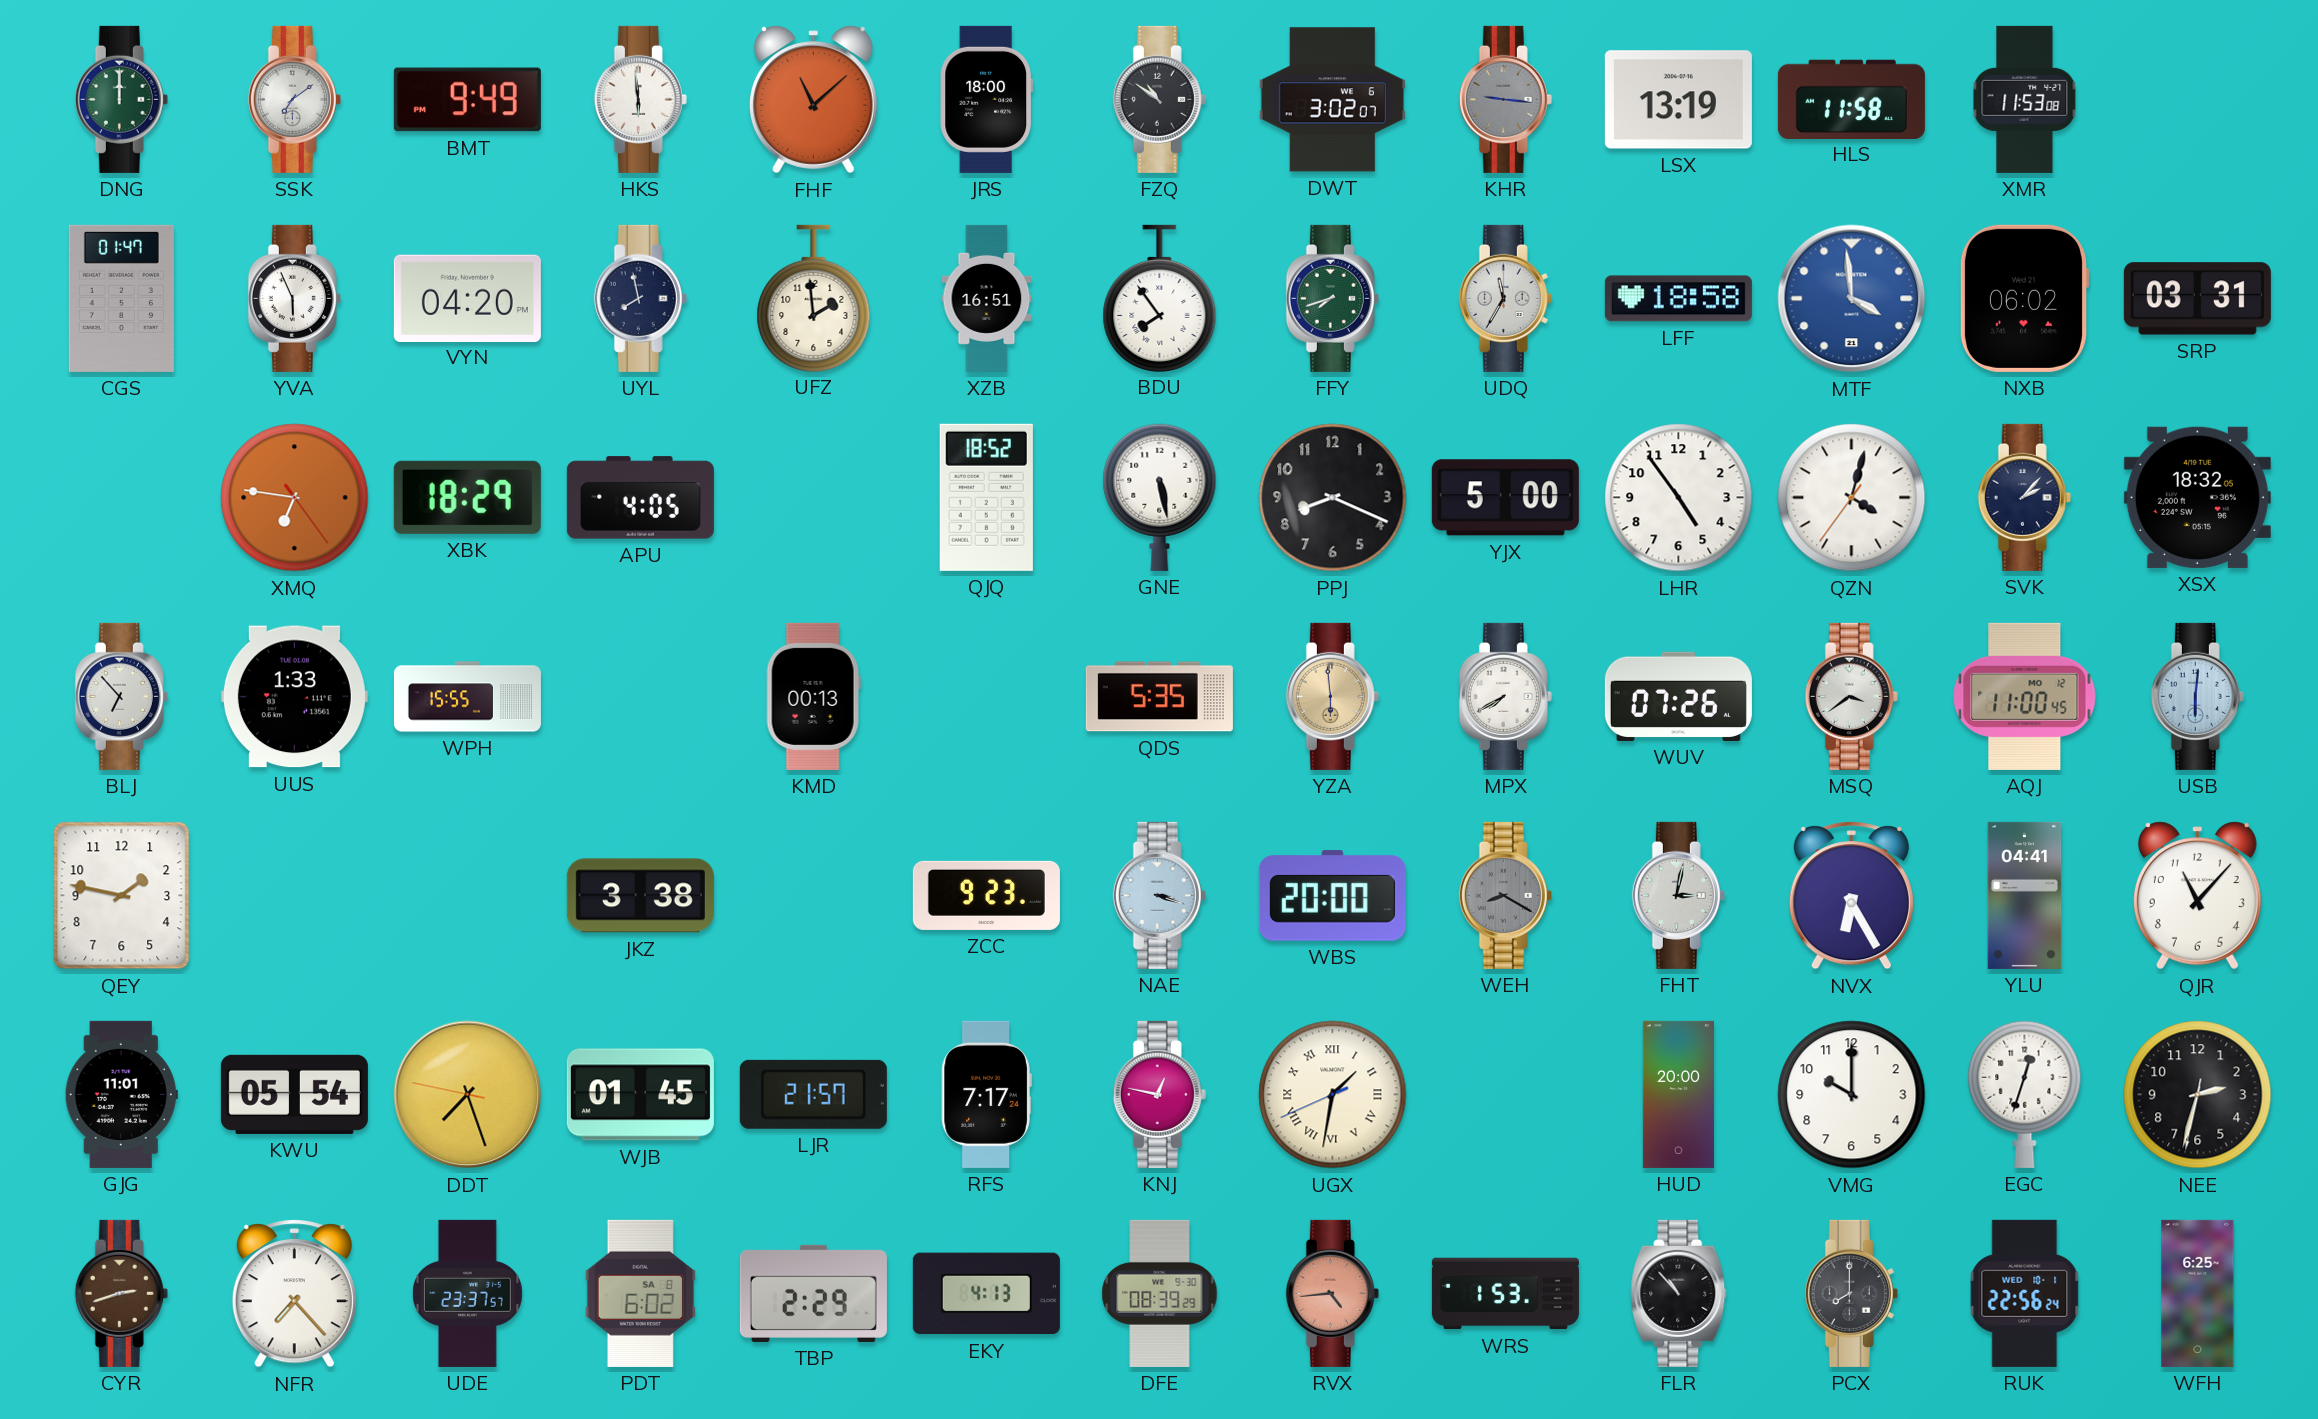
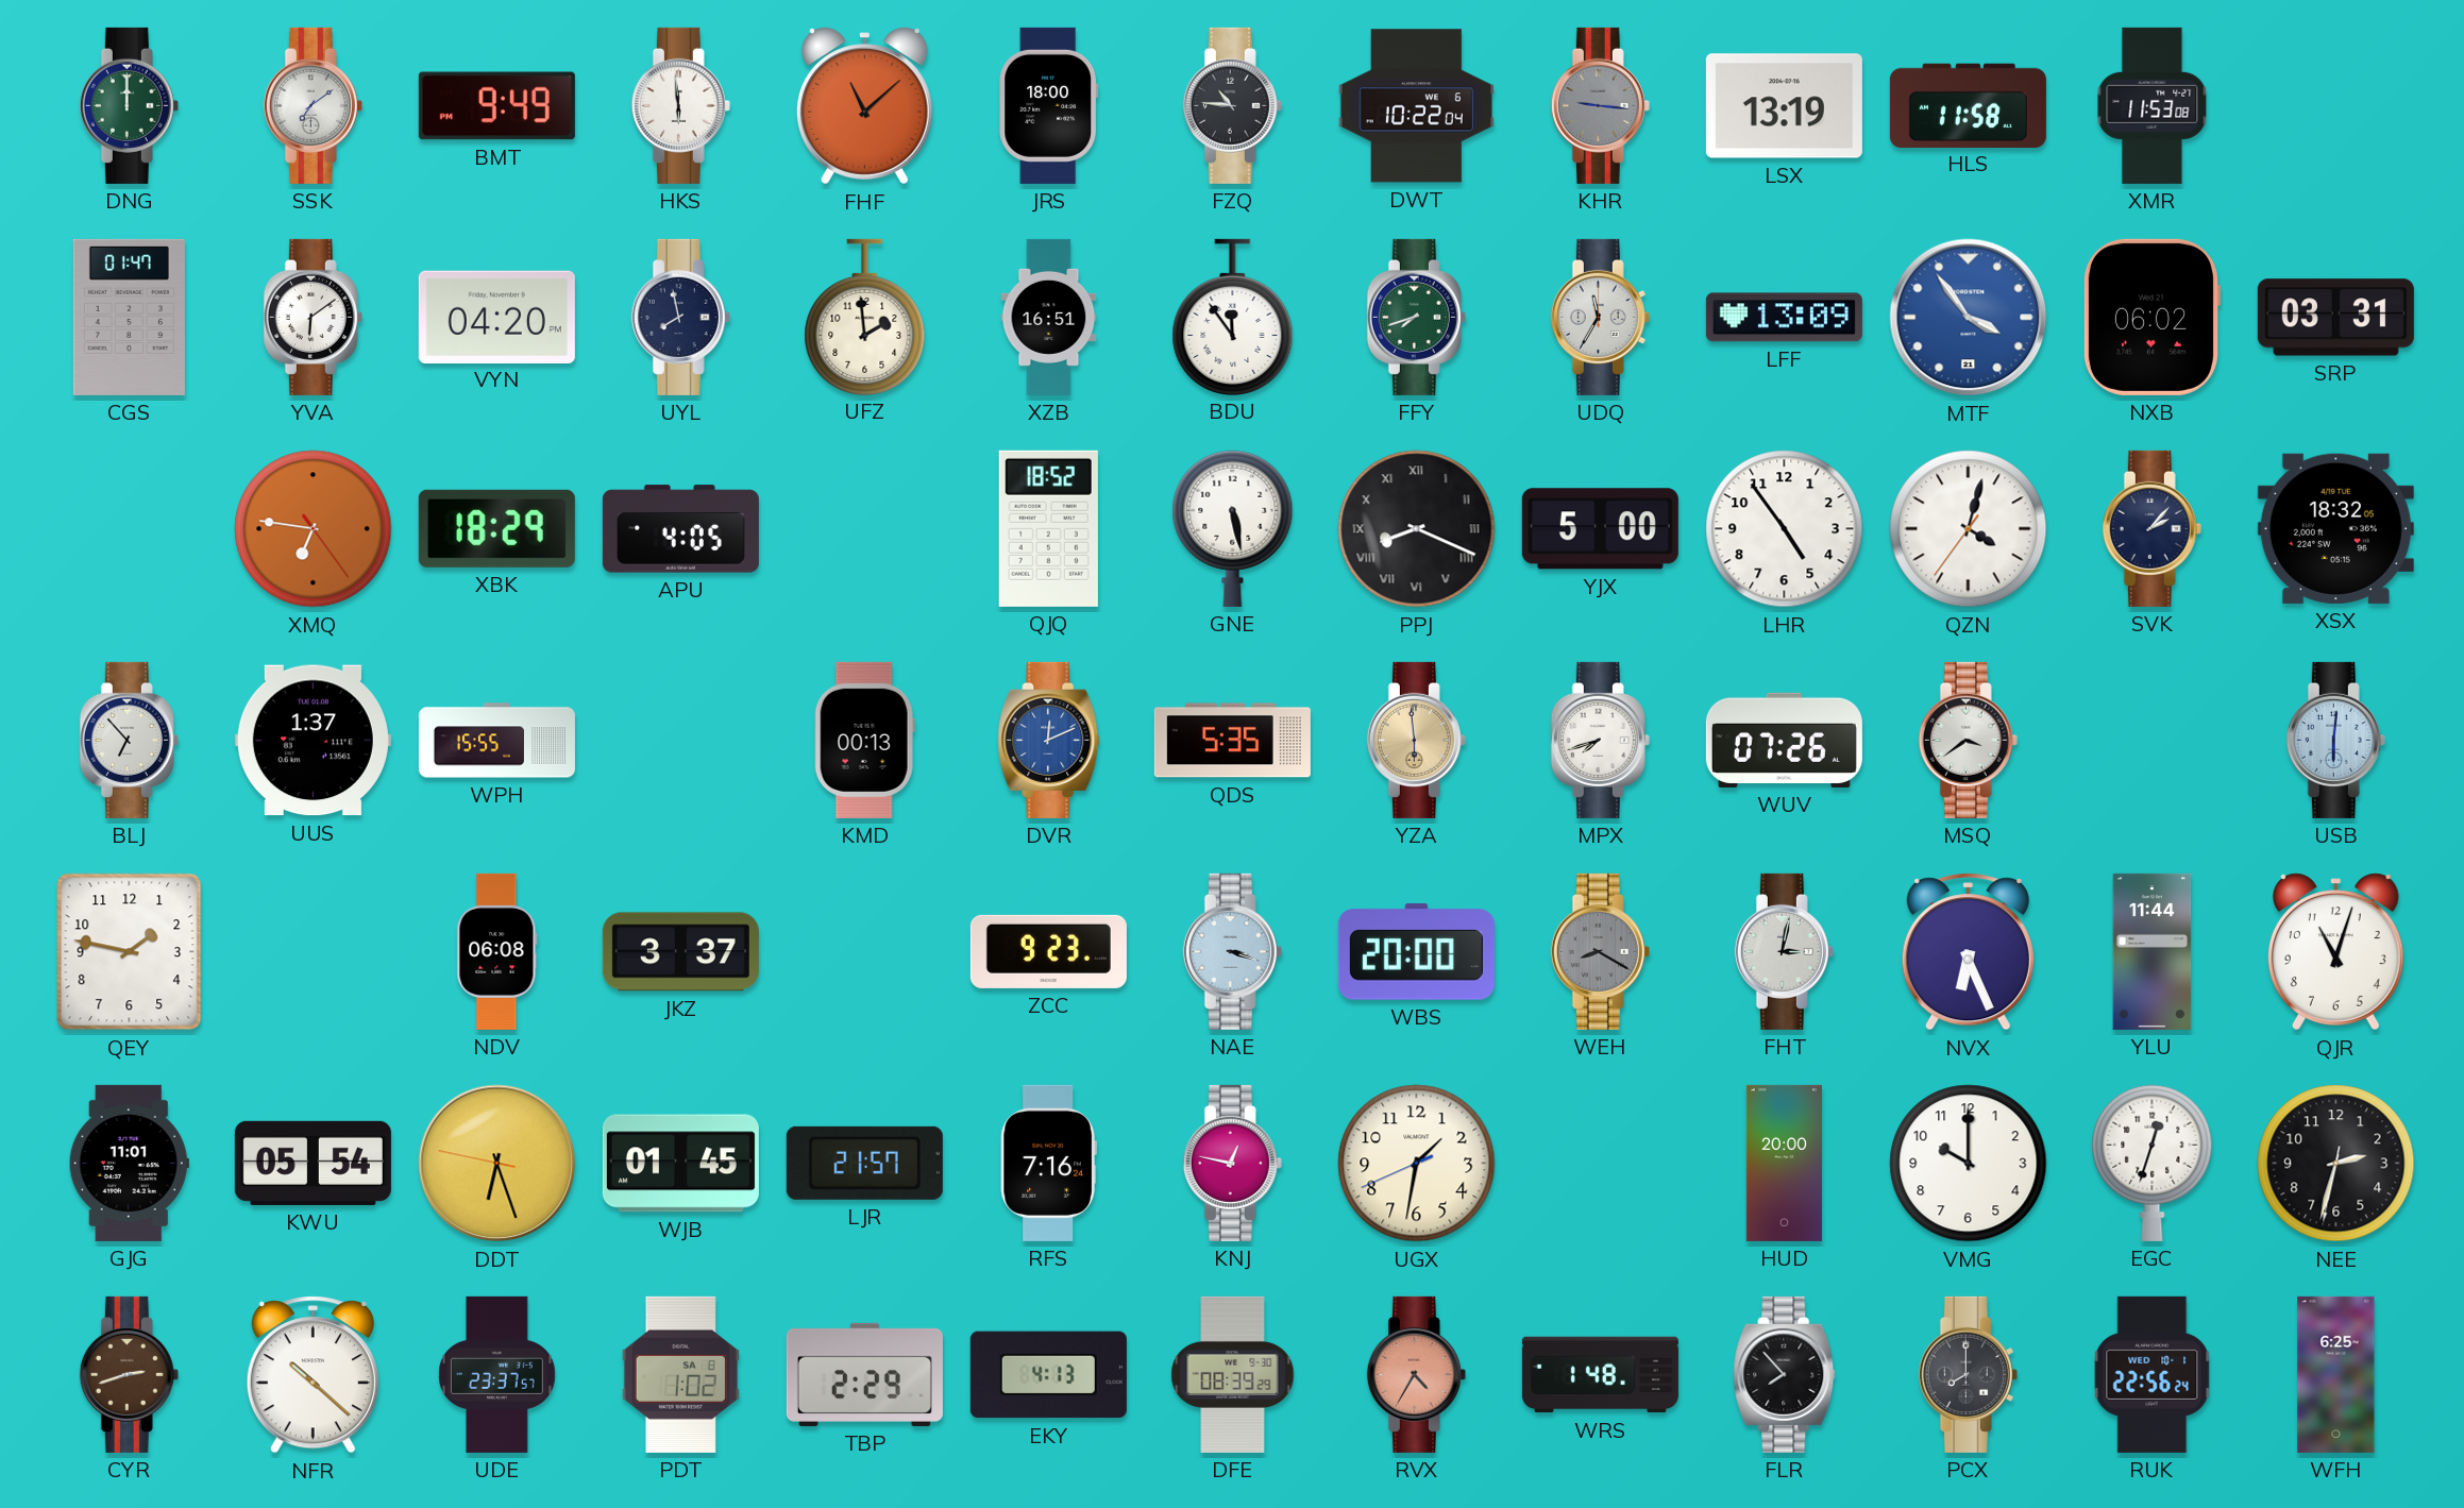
FZQ: 10:51 -> 10:46 (1232, 105)
DWT: 3:02 -> 10:22 (1416, 106)
YVA: 5:56 -> 6:09 (313, 317)
BDU: 7:54 -> 11:54 (1233, 317)
LFF: 18:58 -> 13:09 (1784, 318)
MTF: 3:59 -> 3:54 (1969, 318)
PPJ numerals: Arabic -> Roman (1417, 529)
UUS: 1:33 -> 1:37 (313, 741)
DVR: none -> 12:11 (1049, 740)
MPX: 7:40 -> 7:42 (1600, 740)
AQJ: 11:00 -> none (2025, 696)
NDV: none -> 06:08 (497, 951)
JKZ: 3:38 -> 3:37 (680, 952)
NVX: 6:25 -> 6:26 (1968, 952)
YLU: 04:41 -> 11:44 (2153, 951)
QJR: 11:07 -> 11:03 (2335, 952)
DDT: 7:26 -> 6:26 (497, 1164)
RFS: 7:17 -> 7:16 (1048, 1163)
UGX numerals: Roman -> Arabic (1417, 1164)
NFR: 7:23 -> 10:22 (313, 1375)
PDT: 6:02 -> 1:02 (680, 1374)
RVX: 4:44 -> 4:35 (1416, 1374)
WRS: 1:53 -> 1:48 (1600, 1375)
FLR: 10:53 -> 7:53 (1785, 1374)
